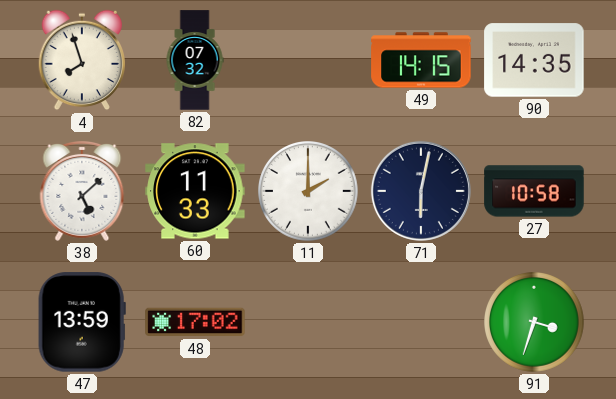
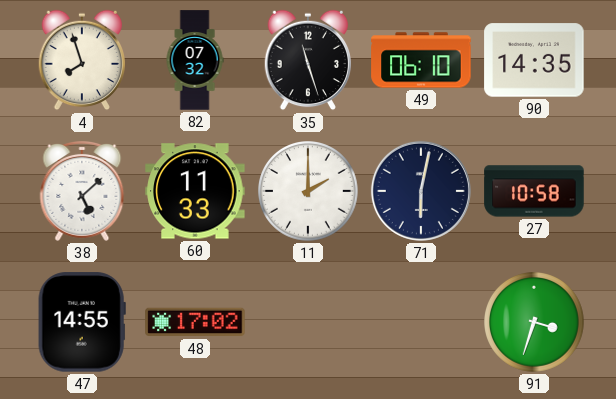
35: none -> 11:27 (307, 60)
49: 14:15 -> 06:10 (421, 60)
47: 13:59 -> 14:55 (82, 322)
